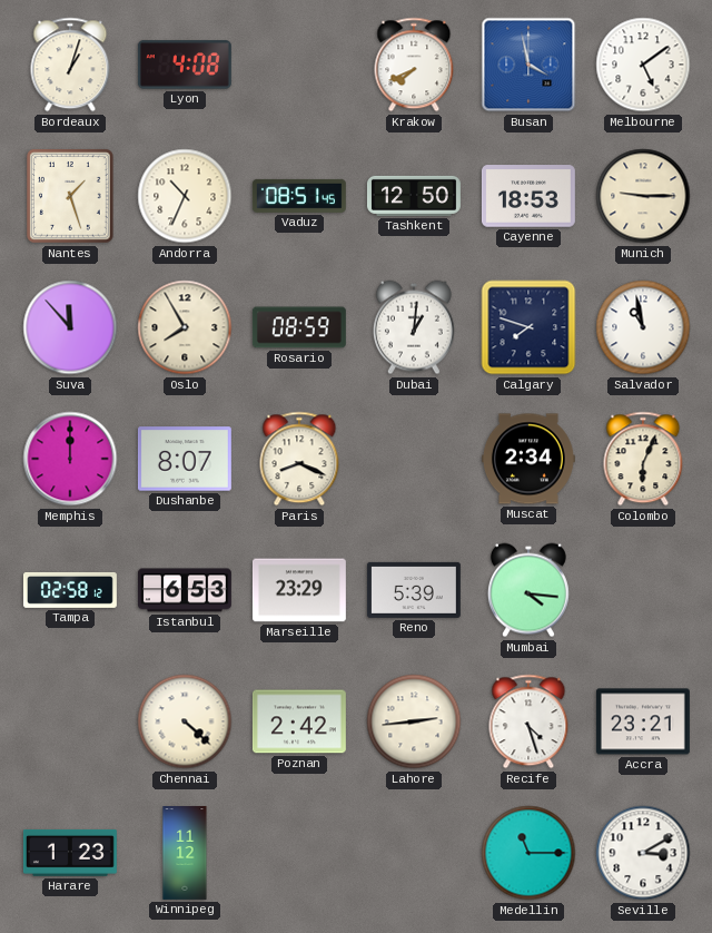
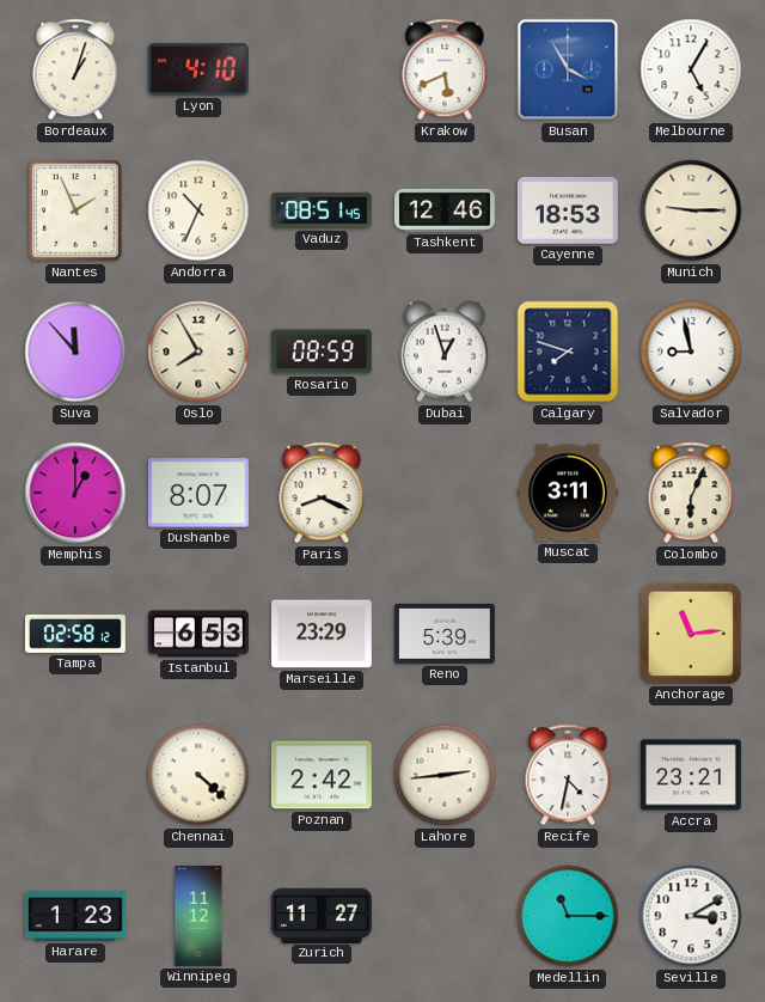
Lyon: 4:08 -> 4:10 (198, 69)
Krakow: 7:41 -> 5:41 (445, 69)
Busan: 3:58 -> 3:55 (568, 69)
Melbourne: 5:09 -> 5:05 (691, 69)
Nantes: 1:27 -> 1:56 (76, 212)
Tashkent: 12:50 -> 12:46 (445, 210)
Dubai: 1:01 -> 12:57 (445, 352)
Salvador: 10:58 -> 8:58 (691, 352)
Memphis: 12:00 -> 1:00 (75, 493)
Muscat: 2:34 -> 3:11 (568, 493)
Mumbai: 4:16 -> none (528, 590)
Anchorage: none -> 11:14 (691, 634)
Recife: 4:27 -> 4:32 (568, 775)
Zurich: none -> 11:27 (322, 915)
